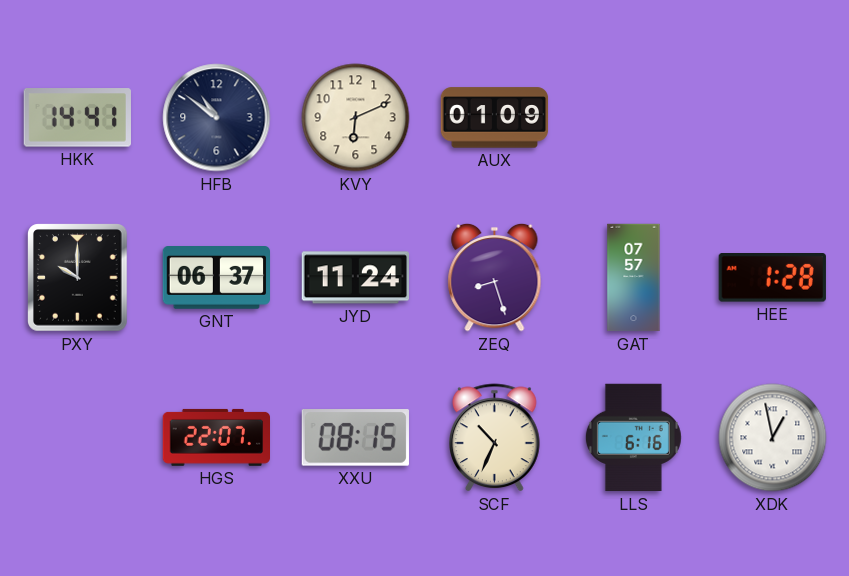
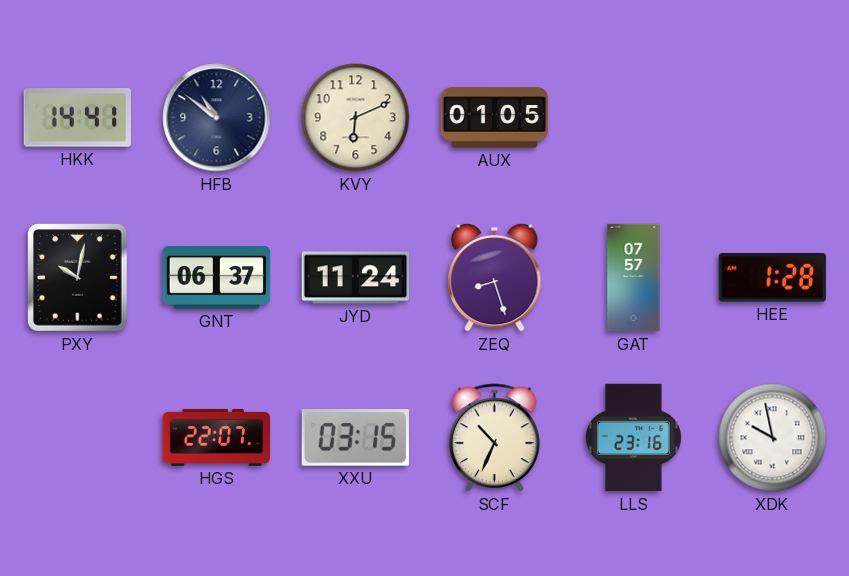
AUX: 01:09 -> 01:05 (495, 118)
PXY: 10:00 -> 10:02 (78, 278)
XXU: 08:15 -> 03:15 (355, 438)
LLS: 6:16 -> 23:16 (633, 438)
XDK: 12:58 -> 9:58 (773, 438)
